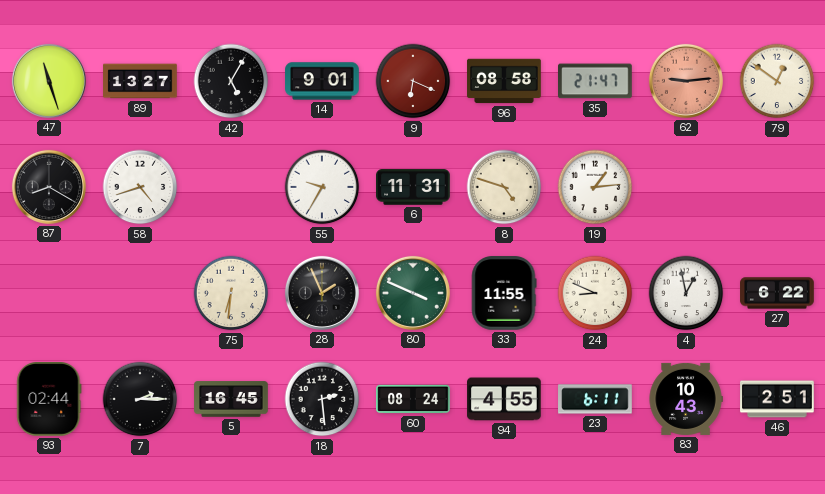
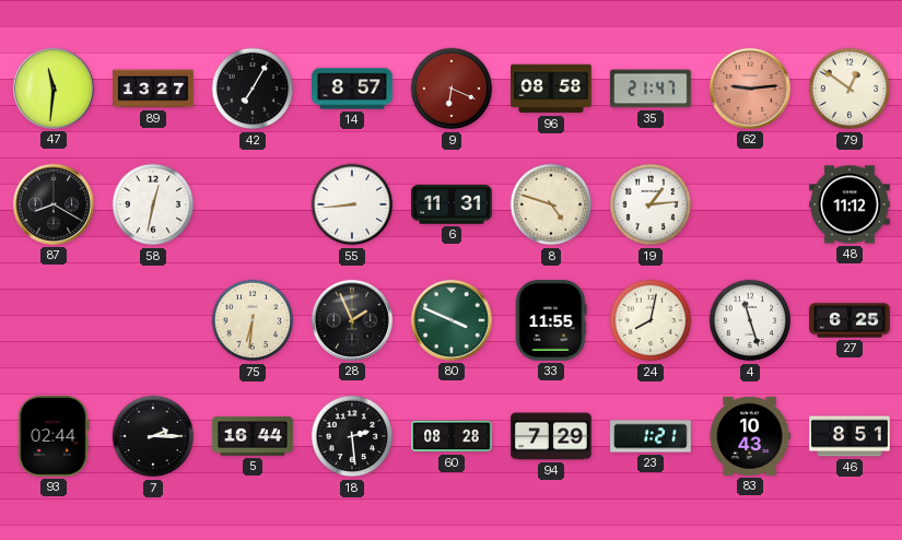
47: 11:27 -> 11:31 (54, 89)
42: 5:05 -> 7:05 (253, 89)
14: 9:01 -> 8:57 (352, 89)
58: 4:42 -> 12:32 (153, 204)
55: 9:35 -> 8:44 (352, 204)
48: none -> 11:12 (850, 204)
24: 8:49 -> 8:02 (651, 320)
4: 12:58 -> 11:27 (750, 320)
27: 6:22 -> 6:25 (850, 320)
5: 16:45 -> 16:44 (253, 436)
60: 08:24 -> 08:28 (452, 436)
94: 4:55 -> 7:29 (551, 436)
23: 6:11 -> 1:21 (651, 436)
46: 2:51 -> 8:51 (850, 436)
